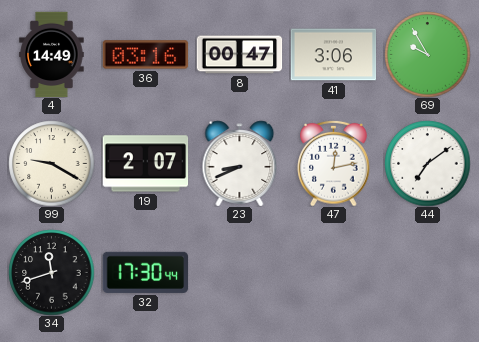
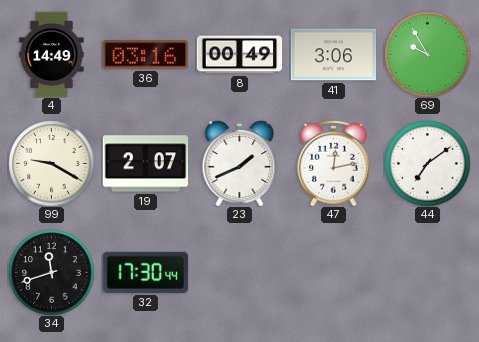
8: 00:47 -> 00:49 (239, 55)
23: 8:41 -> 1:41 (240, 163)
